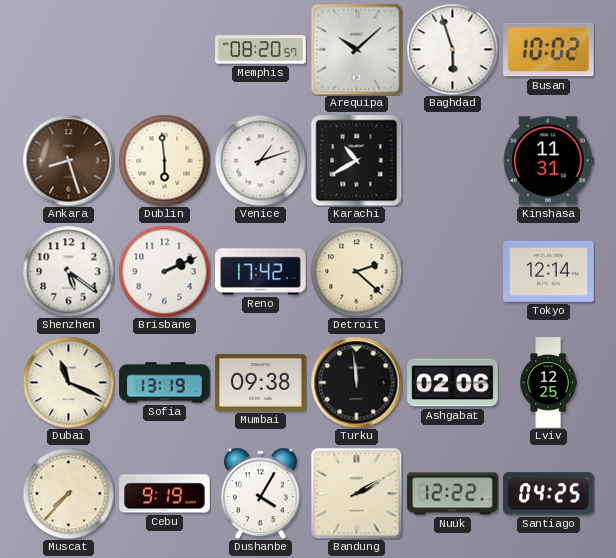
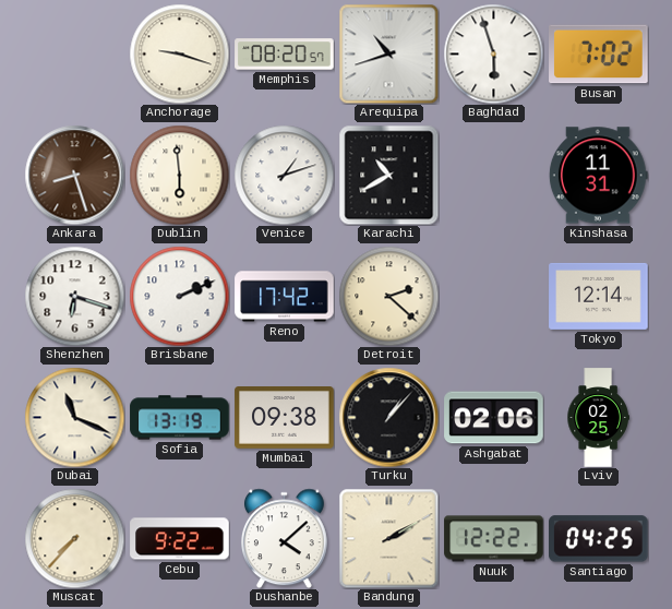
Anchorage: none -> 9:18 (179, 53)
Arequipa: 10:08 -> 10:42 (388, 53)
Busan: 10:02 -> 7:02 (599, 55)
Shenzhen: 5:21 -> 6:18 (74, 296)
Turku: 11:59 -> 1:07 (388, 417)
Lviv: 12:25 -> 02:25 (598, 418)
Cebu: 9:19 -> 9:22 (180, 539)
Dushanbe: 4:05 -> 4:08 (284, 538)
